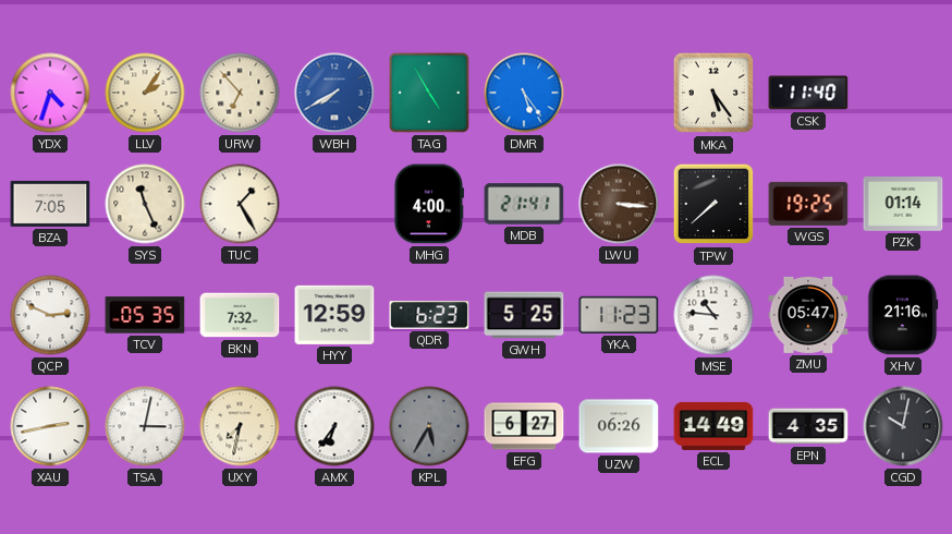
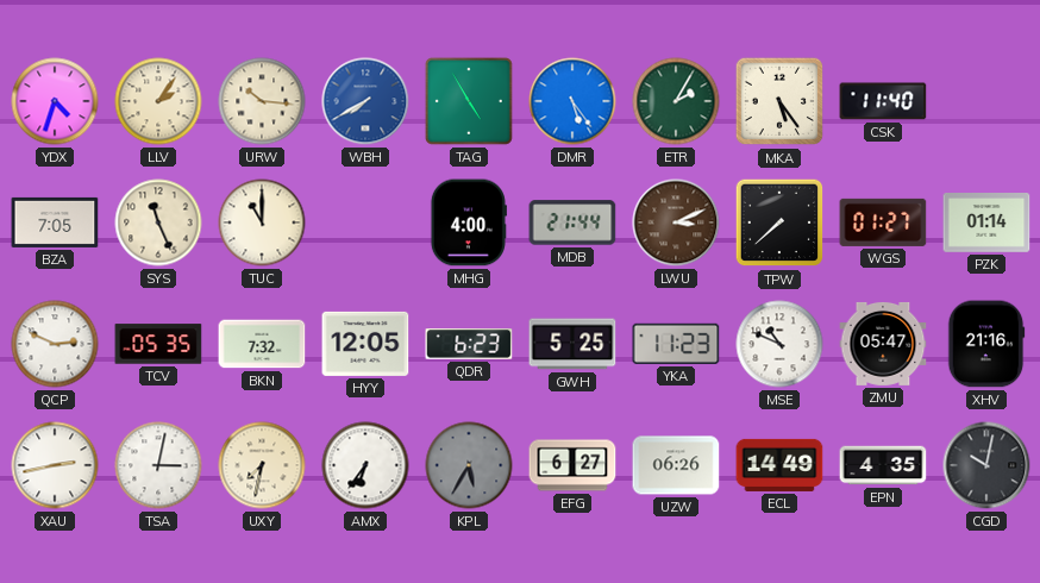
URW: 6:53 -> 10:16 (262, 101)
ETR: none -> 2:05 (676, 101)
TUC: 1:25 -> 11:00 (262, 222)
MDB: 21:41 -> 21:44 (572, 222)
LWU: 3:16 -> 3:11 (676, 222)
WGS: 19:25 -> 01:27 (883, 222)
HYY: 12:59 -> 12:05 (365, 344)
MSE: 10:46 -> 10:49 (779, 344)
